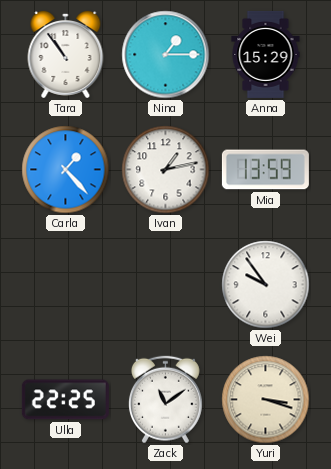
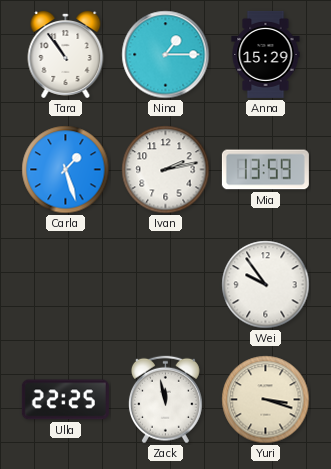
Carla: 1:23 -> 1:27 (66, 170)
Ivan: 1:13 -> 2:13 (166, 170)
Zack: 11:09 -> 11:58 (165, 400)
